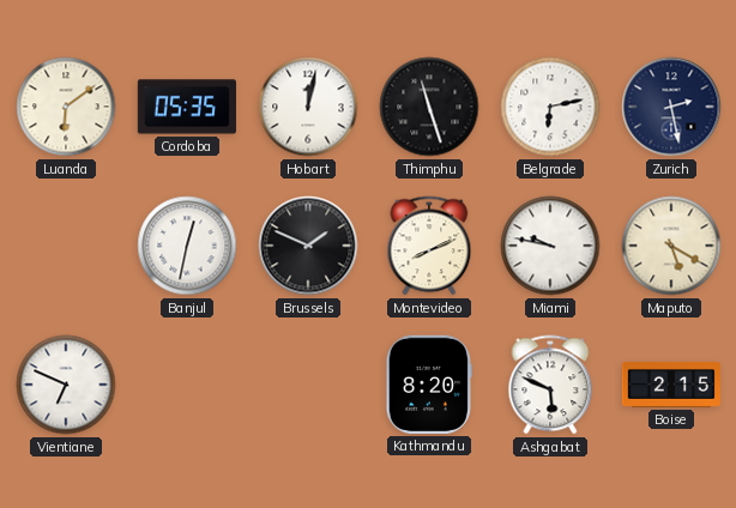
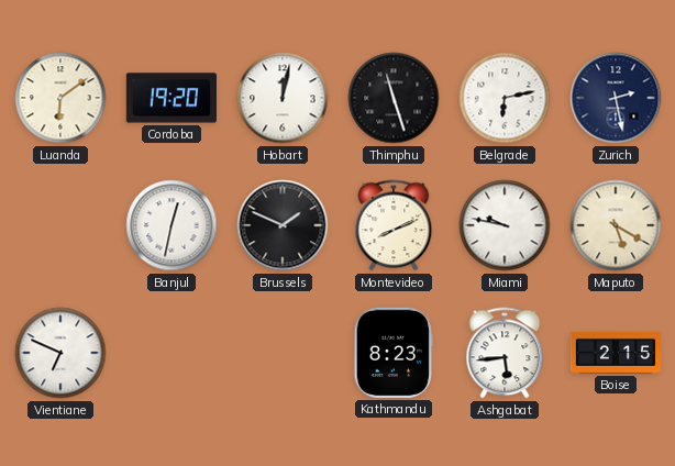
Cordoba: 05:35 -> 19:20 (171, 98)
Kathmandu: 8:20 -> 8:23 (394, 353)
Ashgabat: 5:49 -> 5:44 (505, 353)
